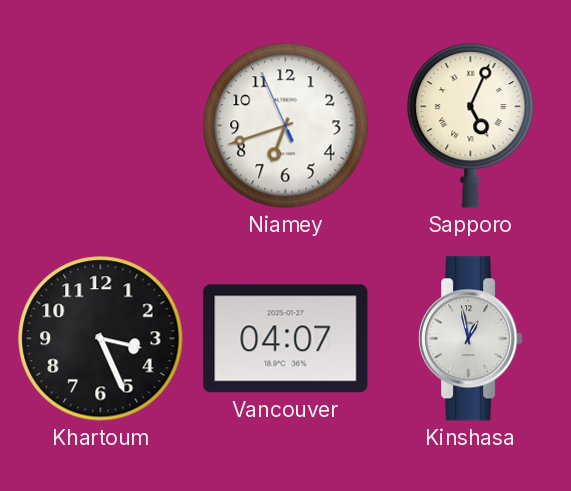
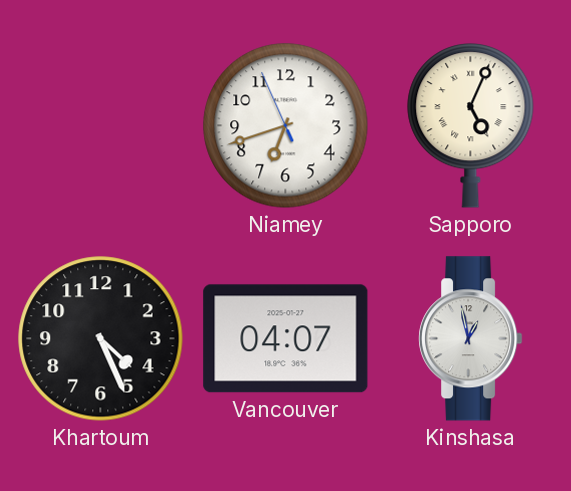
Khartoum: 3:26 -> 4:26 (101, 339)
